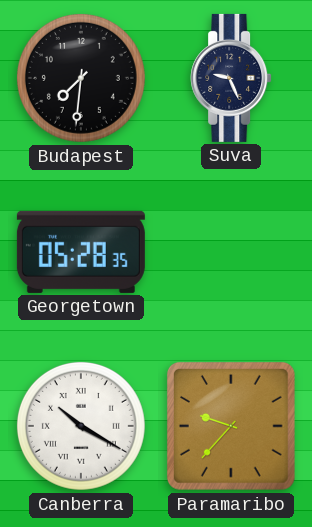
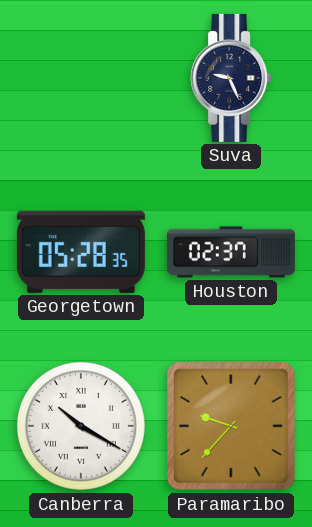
Budapest: 7:31 -> none (81, 78)
Houston: none -> 02:37 (231, 252)
